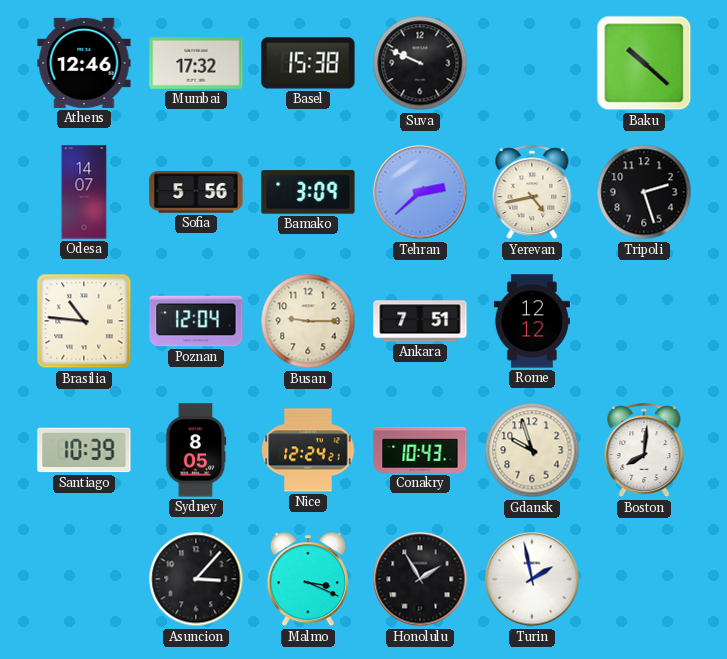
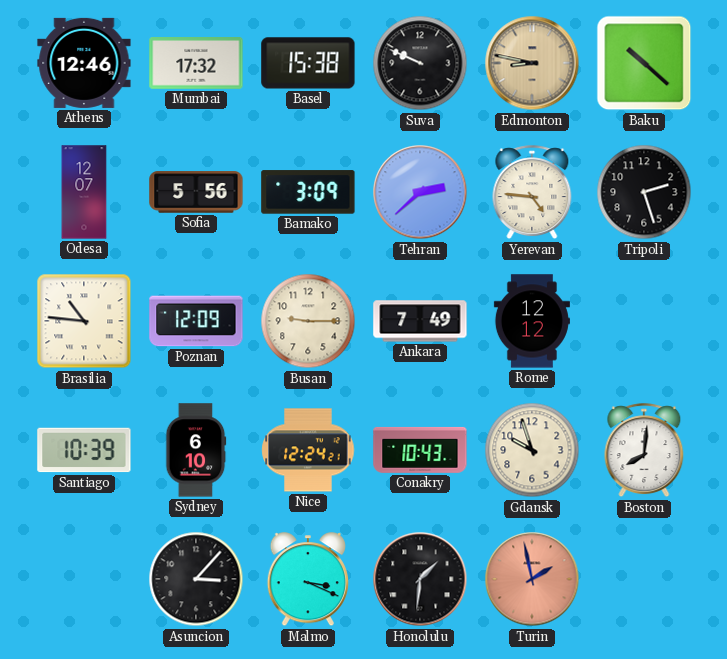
Edmonton: none -> 8:47 (532, 63)
Odesa: 14:07 -> 12:07 (84, 192)
Yerevan: 4:43 -> 4:46 (532, 193)
Poznan: 12:04 -> 12:09 (196, 321)
Ankara: 7:51 -> 7:49 (420, 321)
Sydney: 8:05 -> 6:10 (196, 450)
Honolulu: 1:55 -> 1:31 (420, 579)
Turin dial: white -> salmon (532, 579)
